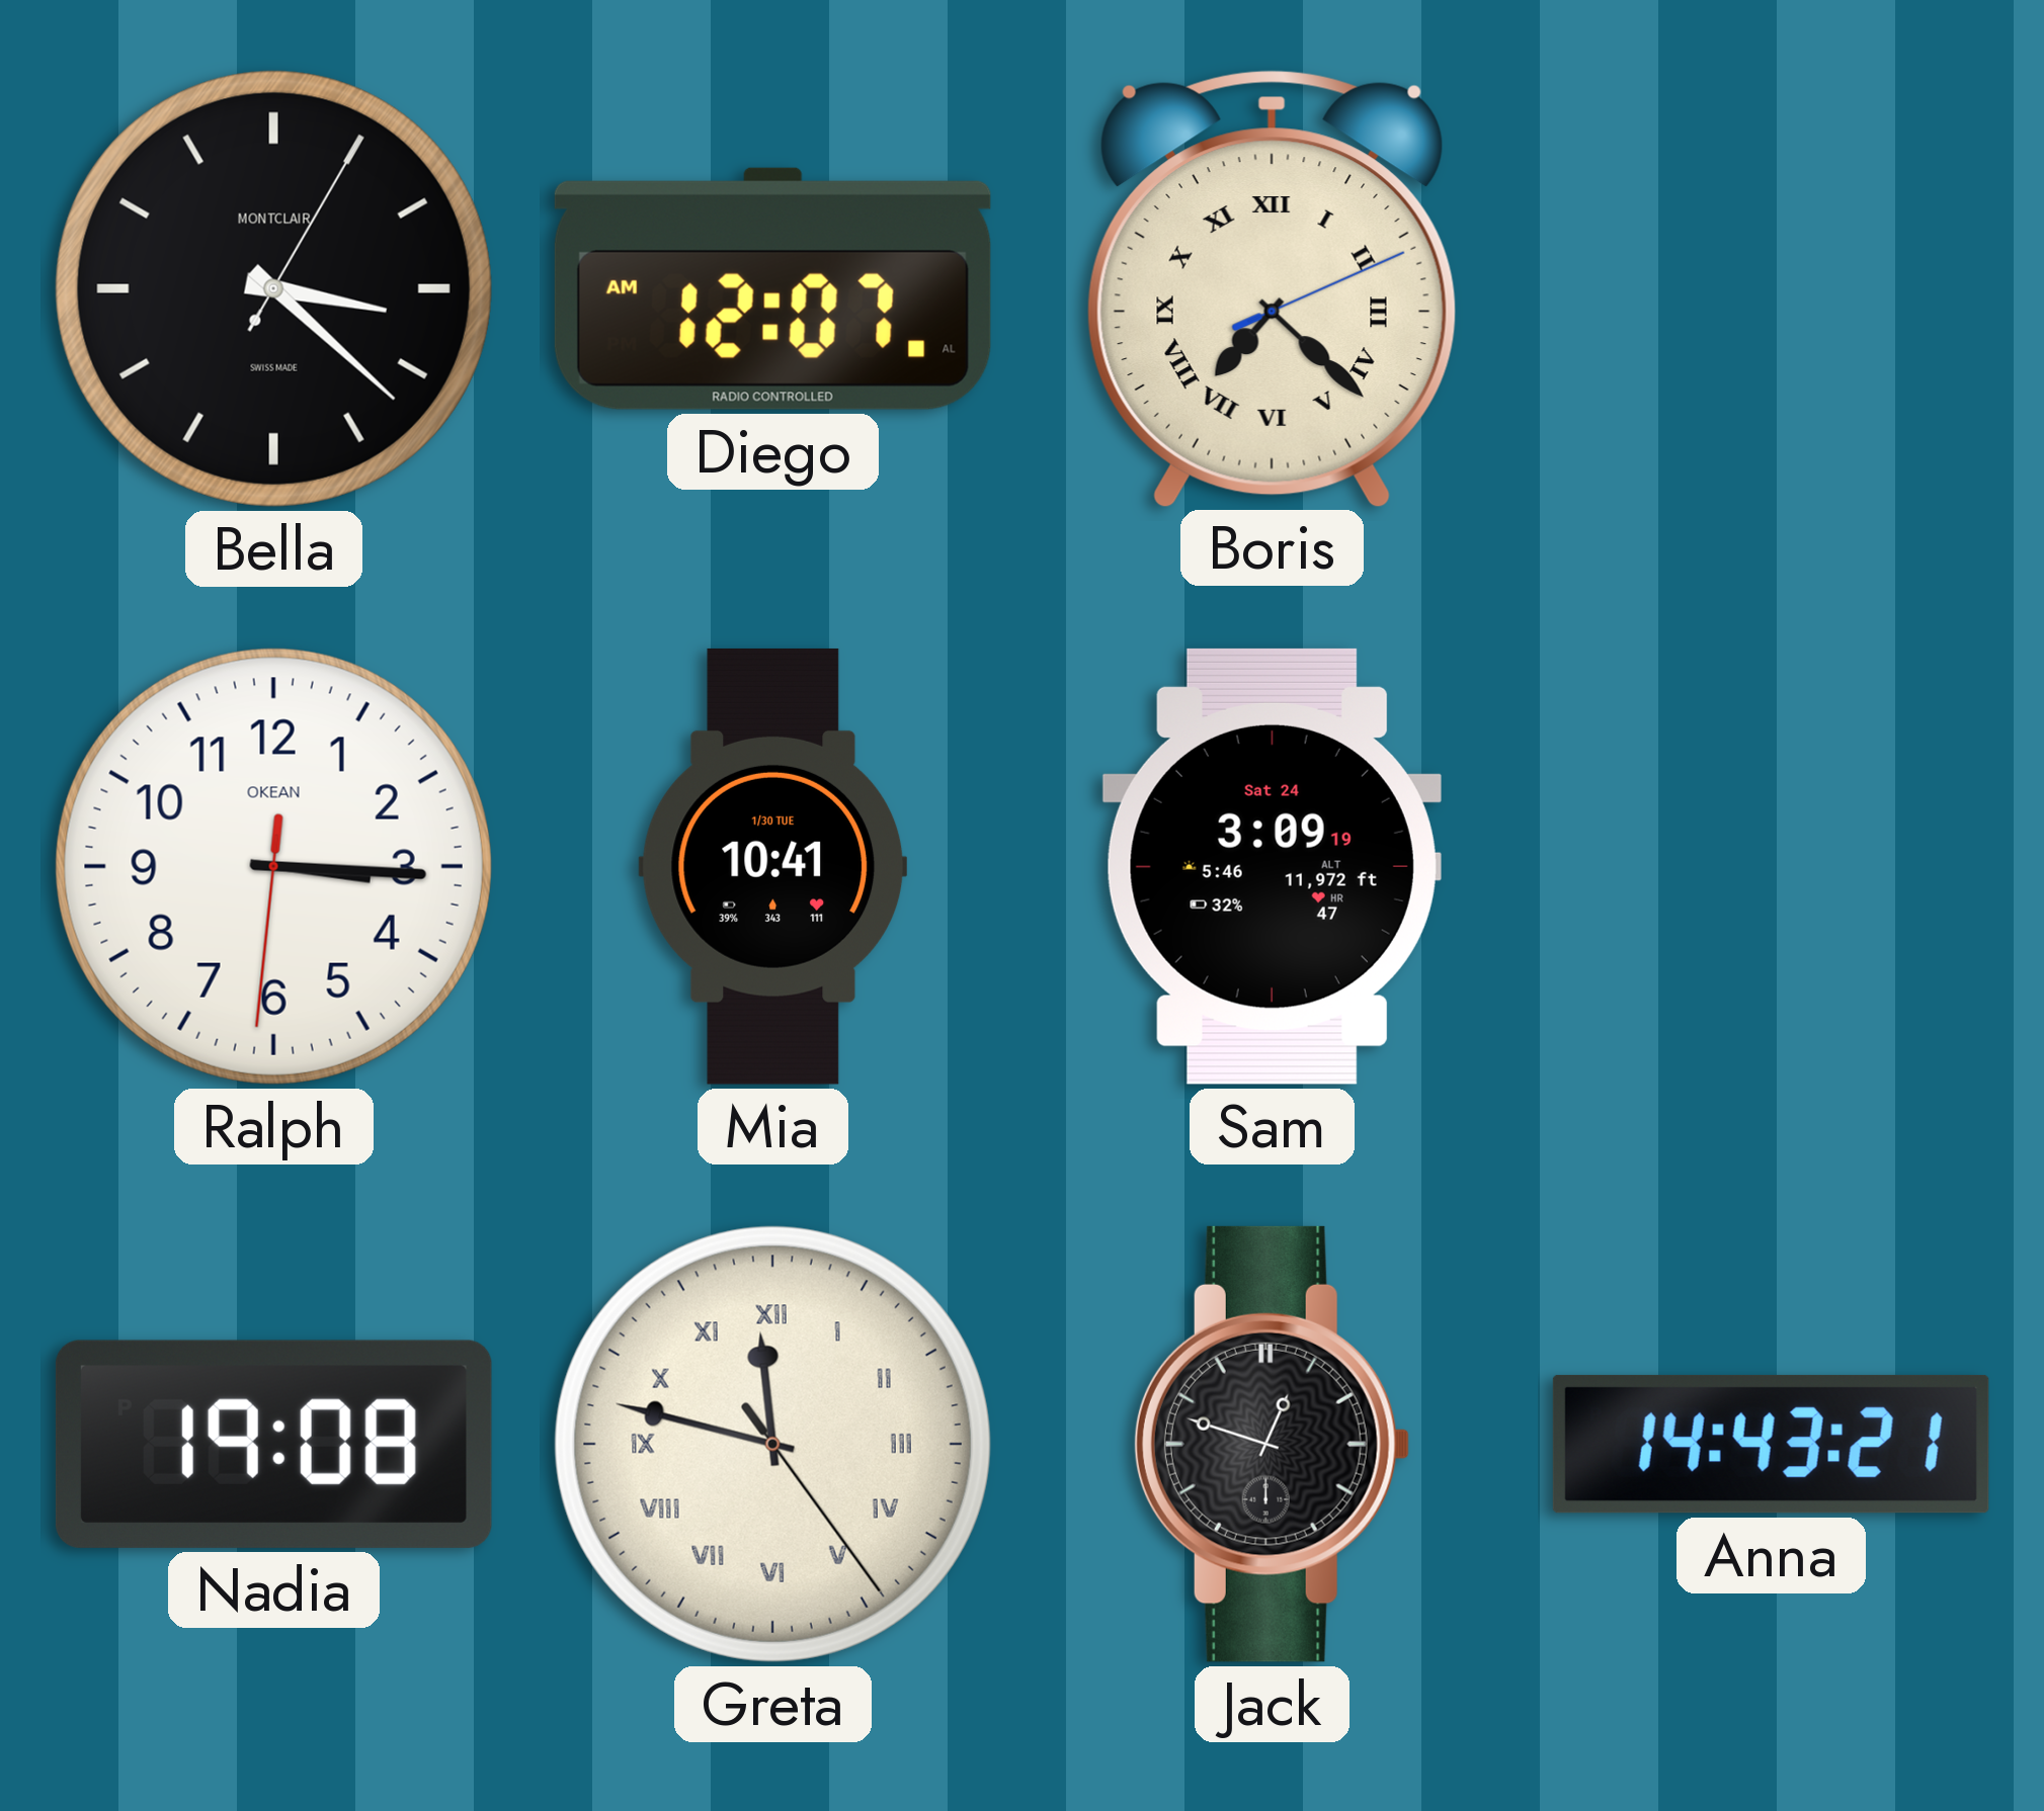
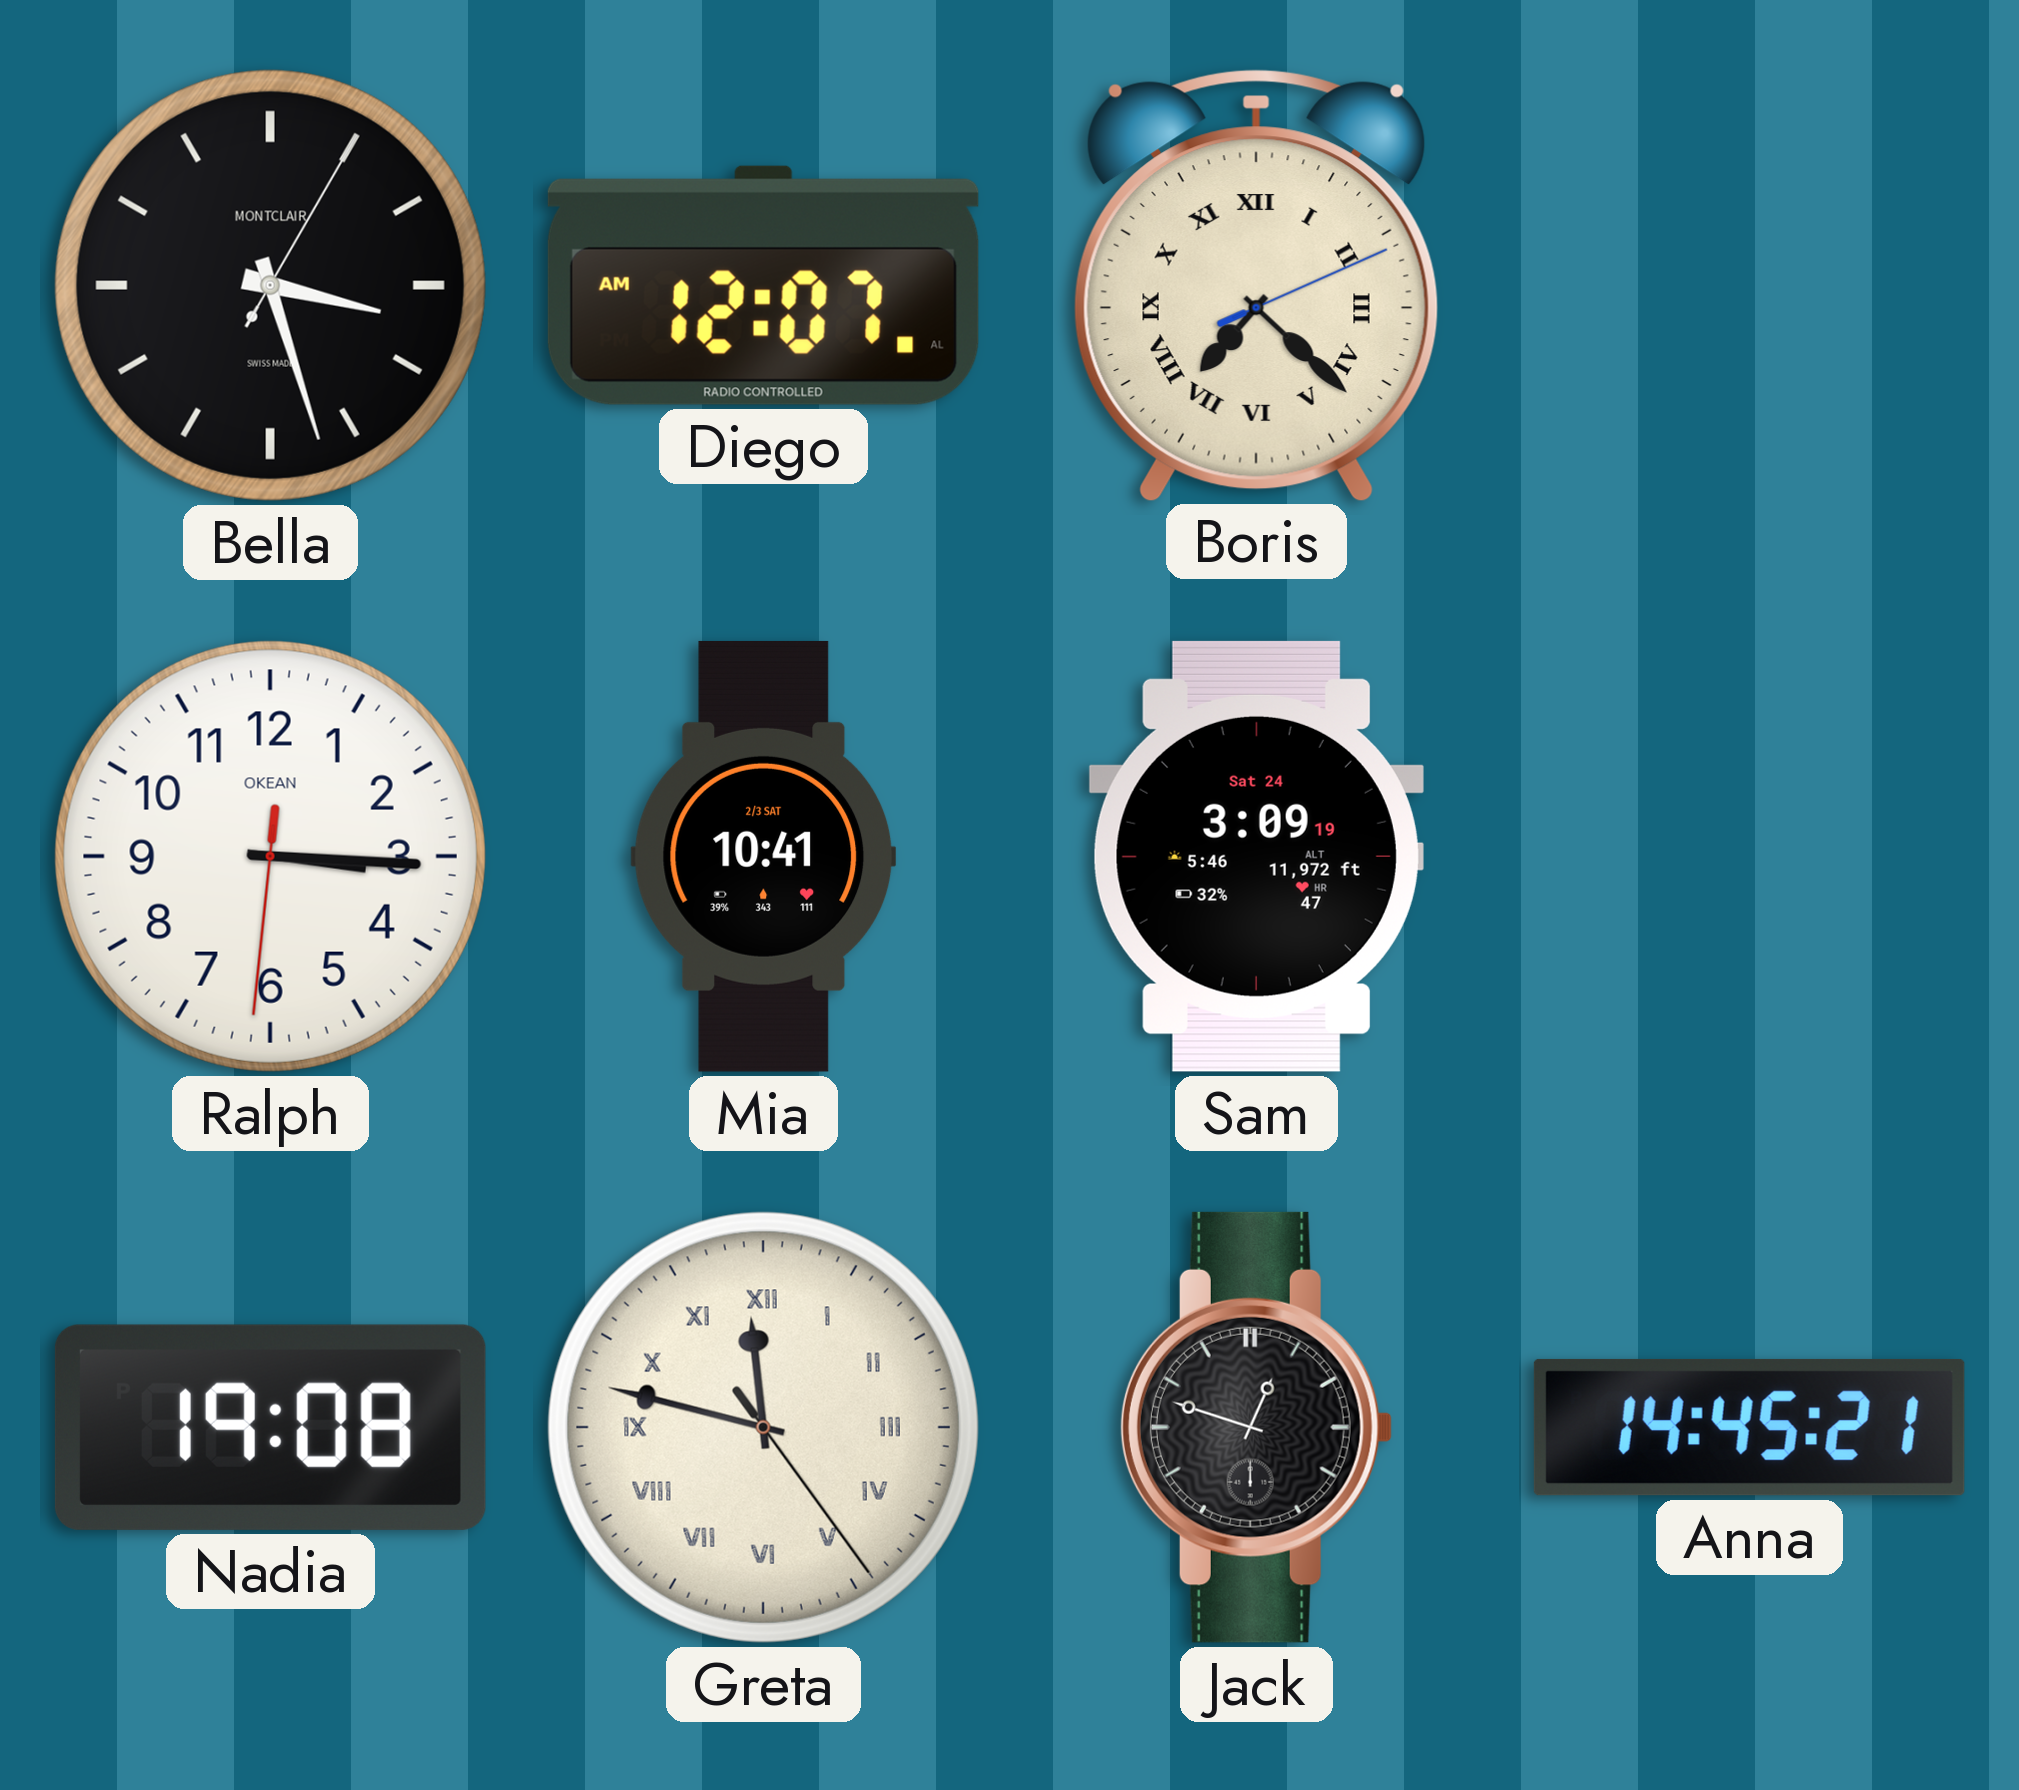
Bella: 3:22 -> 3:27 (270, 285)
Mia date: 1/30 TUE -> 2/3 SAT (764, 856)
Anna: 14:43 -> 14:45 (1749, 1427)
